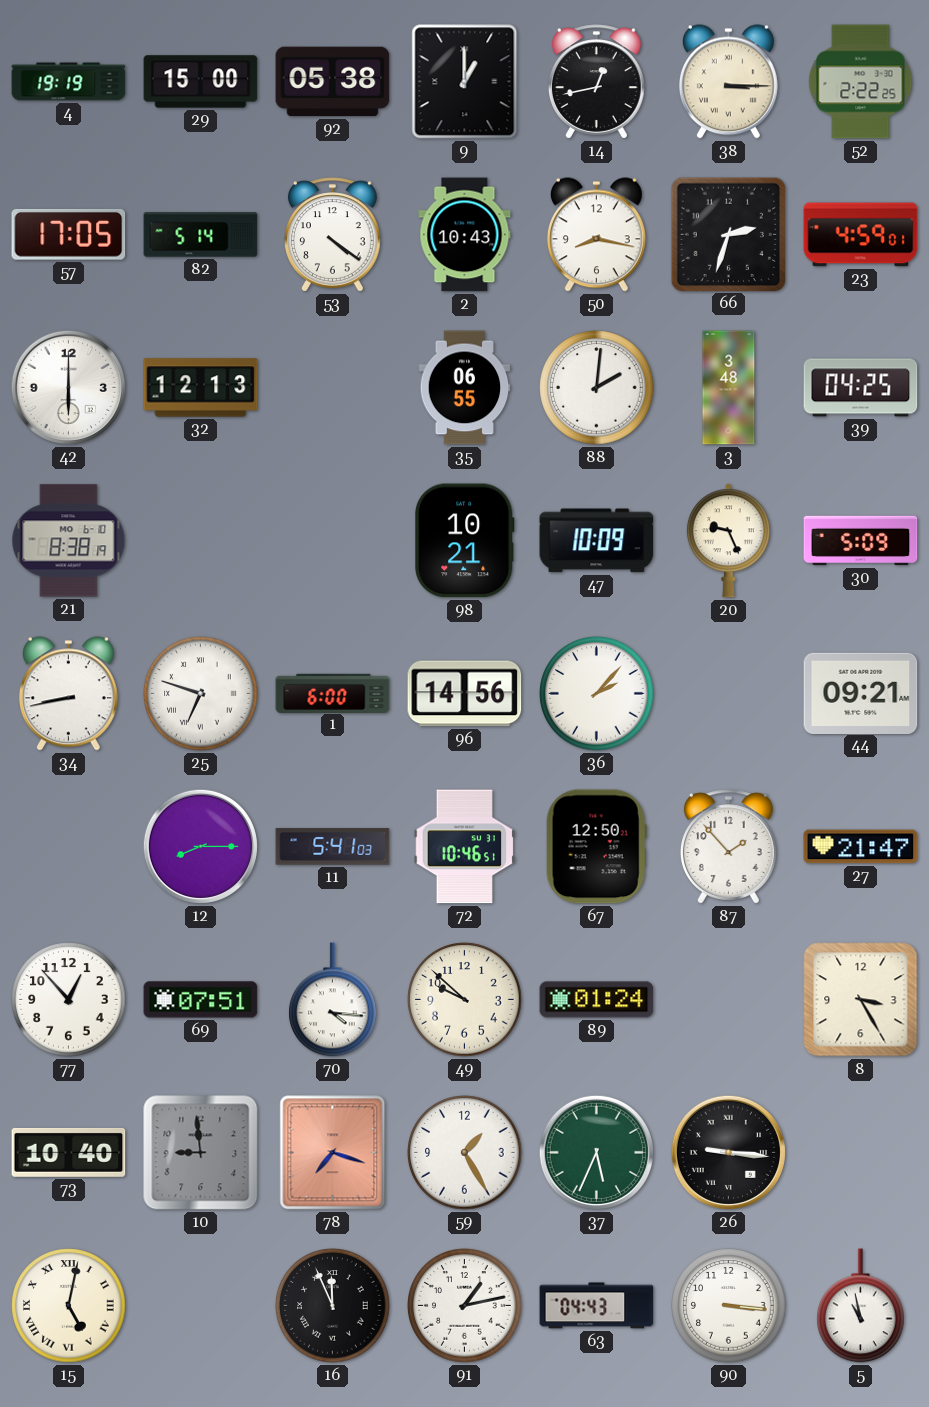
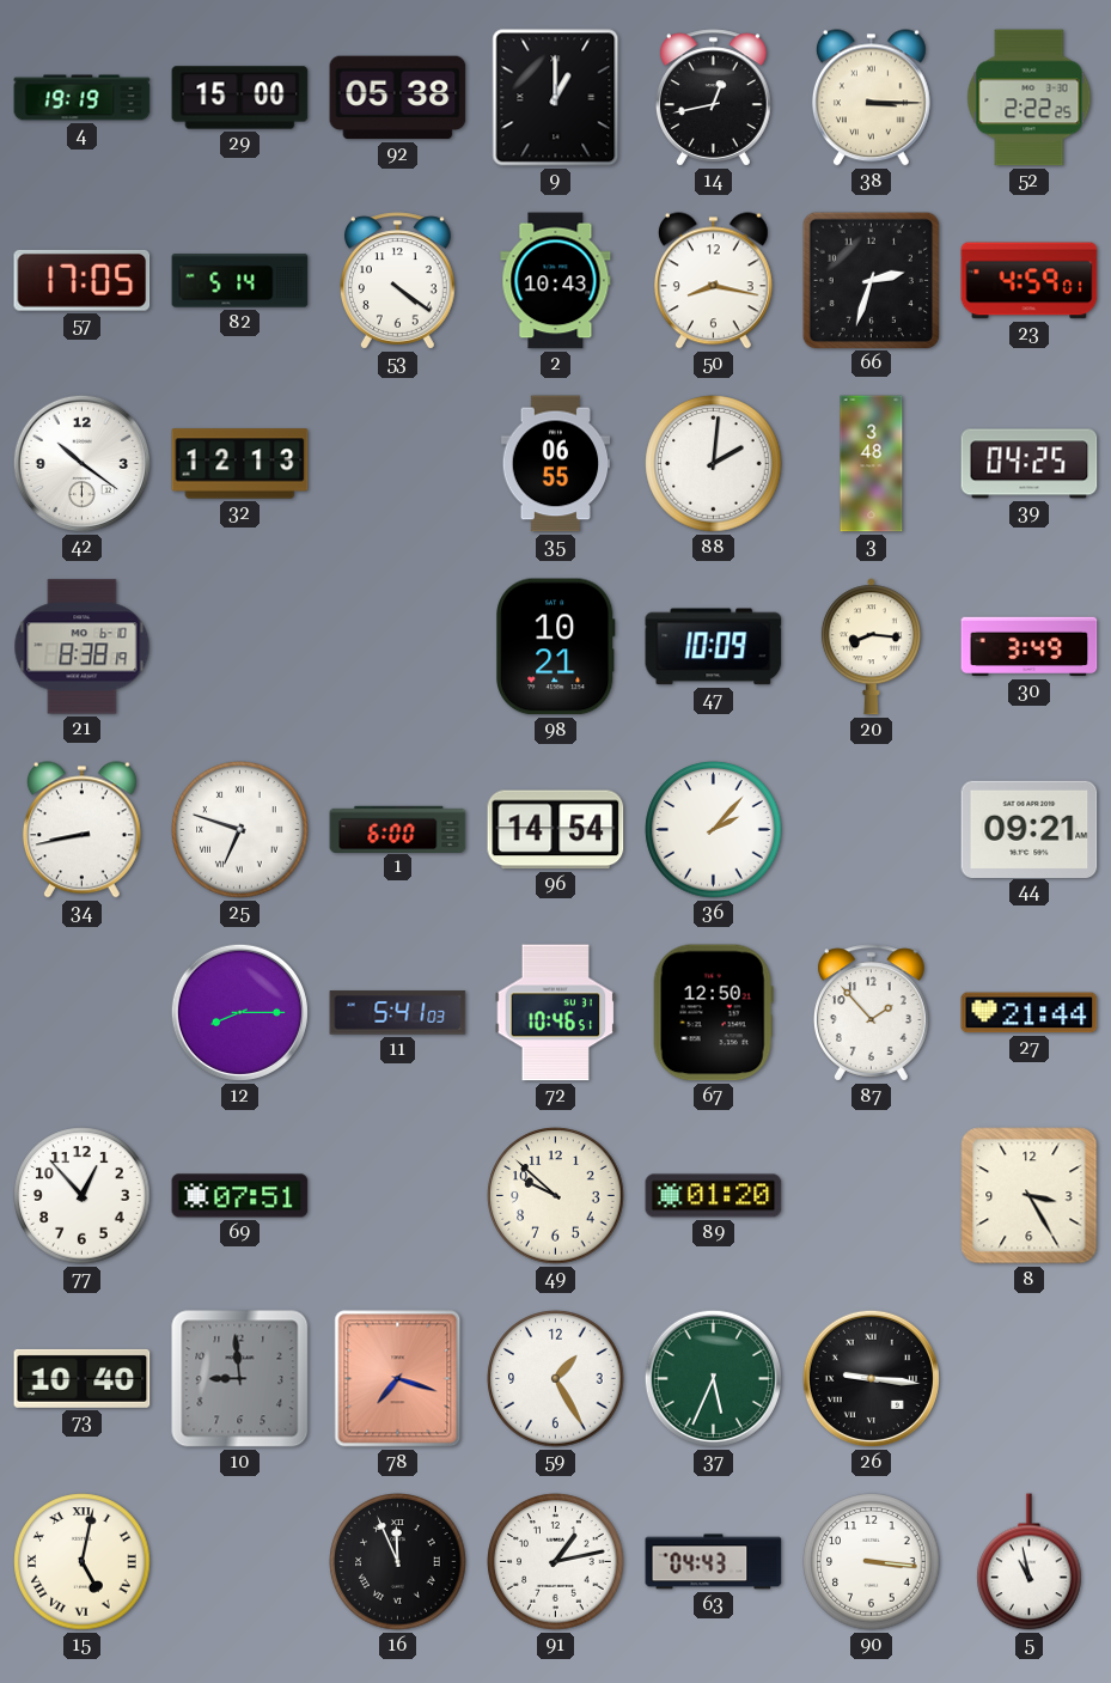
42: 6:00 -> 10:21 (81, 463)
20: 9:26 -> 8:16 (871, 647)
30: 5:09 -> 3:49 (1030, 647)
96: 14:56 -> 14:54 (556, 830)
27: 21:47 -> 21:44 (1030, 1013)
70: 4:16 -> none (333, 1000)
89: 01:24 -> 01:20 (714, 1196)
